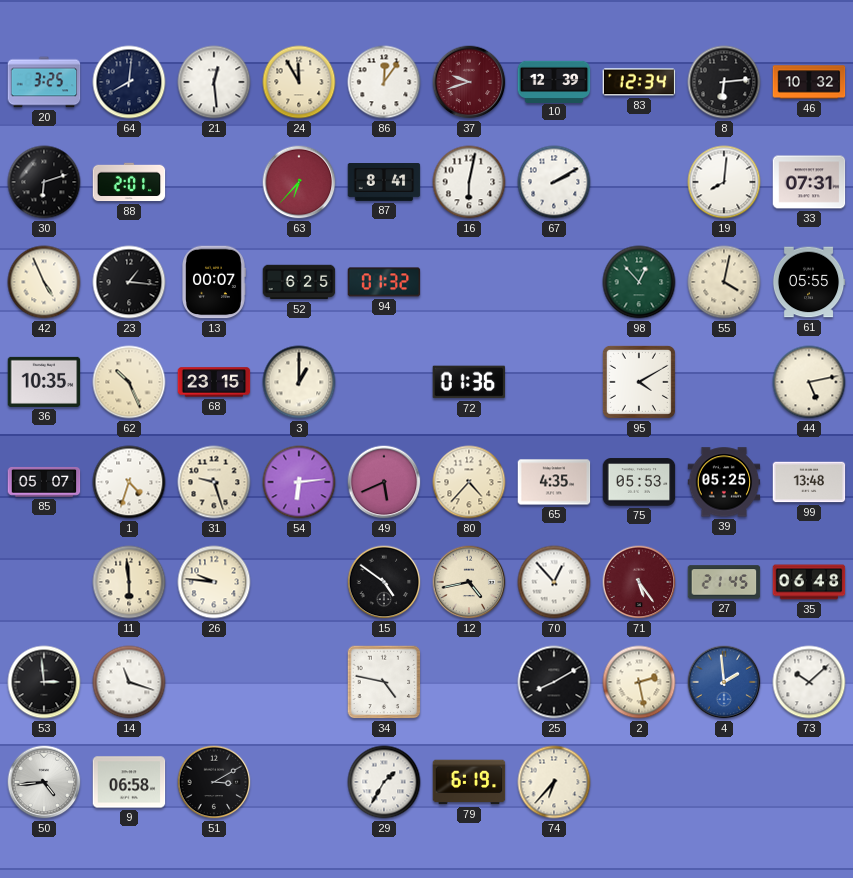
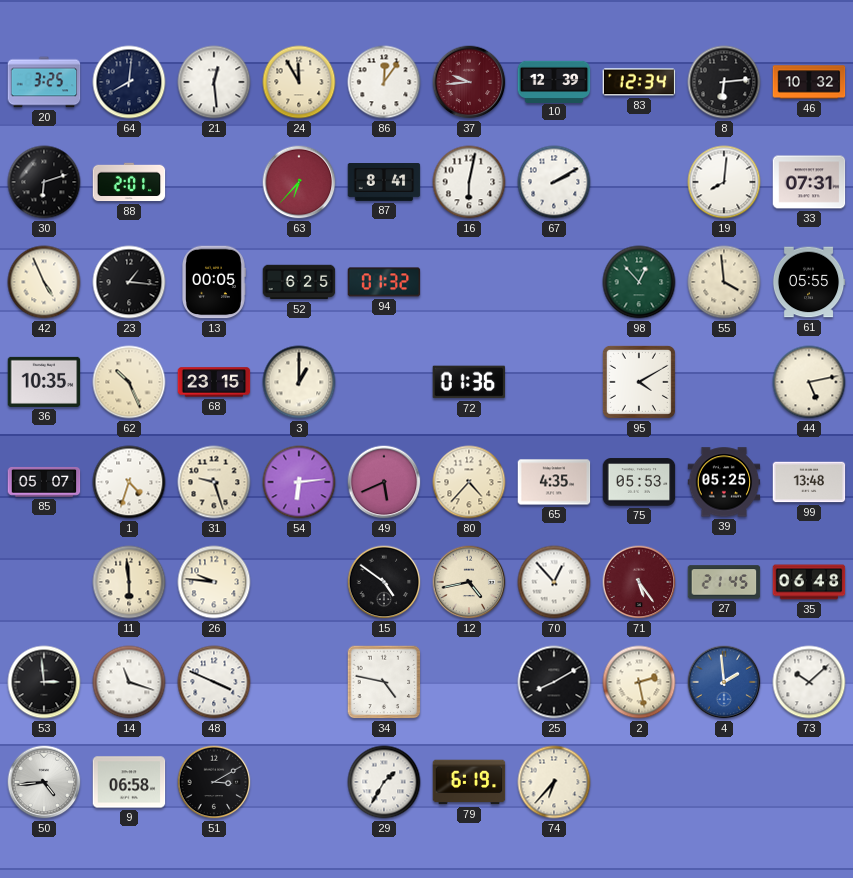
37: 9:42 -> 9:44 (469, 82)
13: 00:07 -> 00:05 (214, 282)
55: 4:02 -> 3:59 (724, 282)
48: none -> 3:49 (214, 682)
